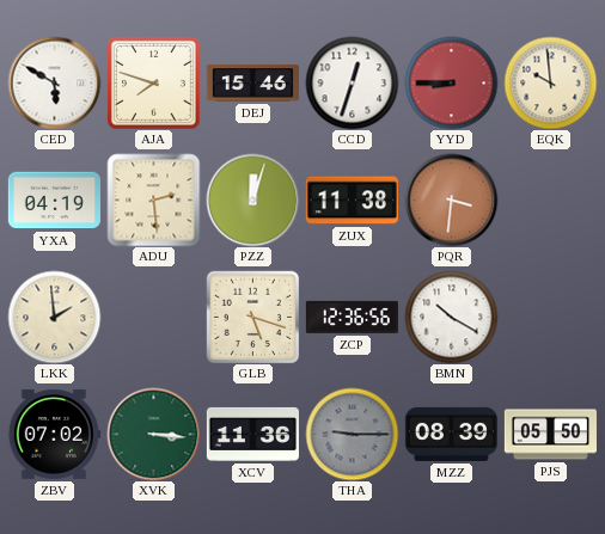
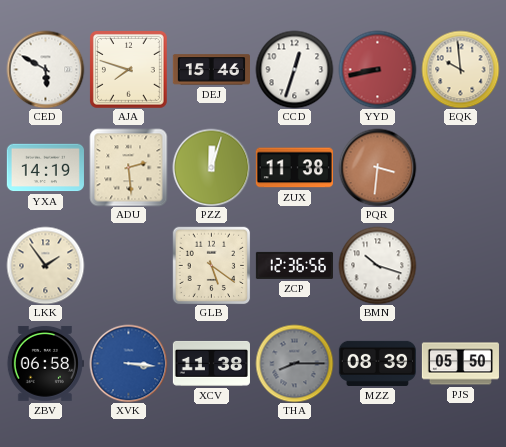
YYD: 8:45 -> 8:43 (377, 69)
YXA: 04:19 -> 14:19 (45, 168)
LKK: 1:59 -> 1:54 (45, 265)
GLB: 5:18 -> 5:21 (211, 265)
BMN: 10:20 -> 10:18 (377, 265)
ZBV: 07:02 -> 06:58 (45, 363)
XVK dial: green -> blue (128, 363)
XCV: 11:36 -> 11:38 (211, 363)
THA: 9:15 -> 8:15 (294, 363)
